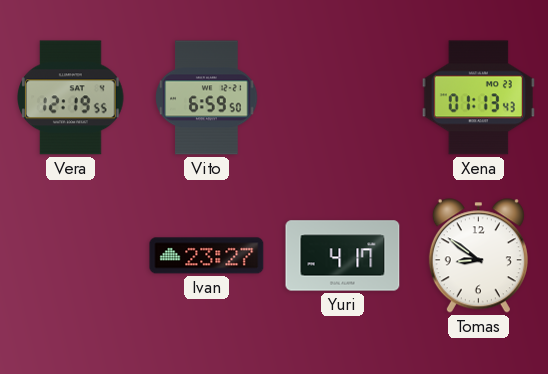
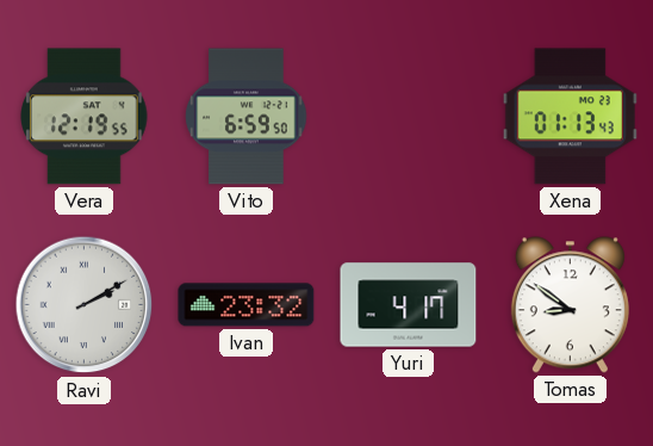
Ravi: none -> 2:10 (85, 305)
Ivan: 23:27 -> 23:32 (247, 305)
